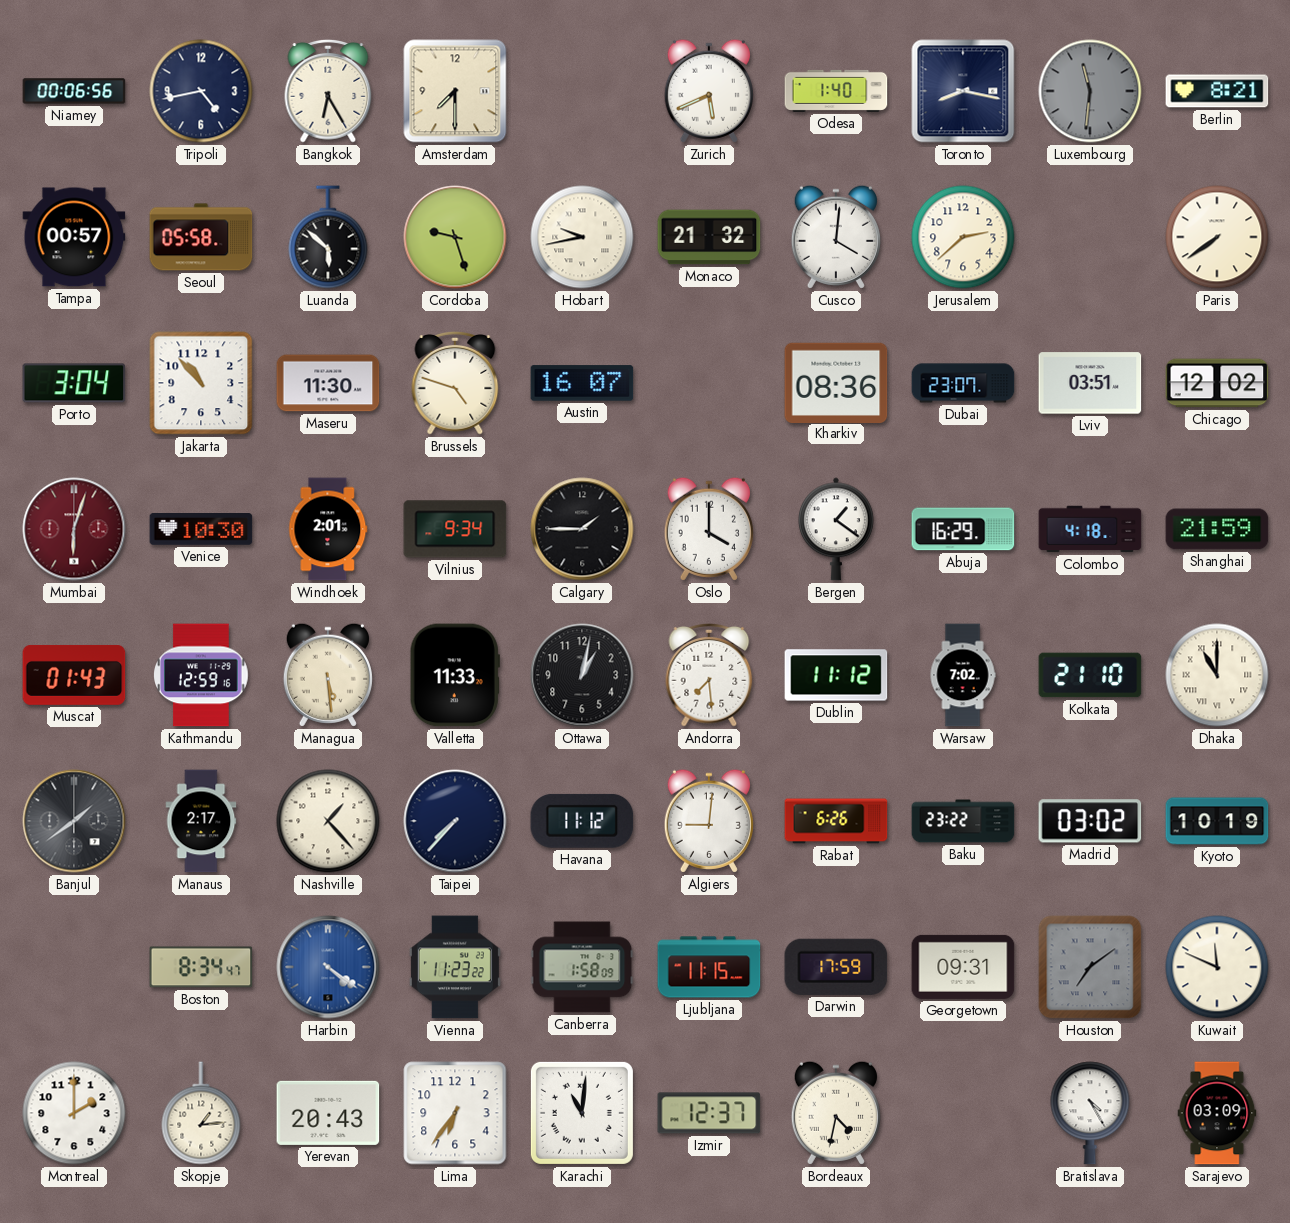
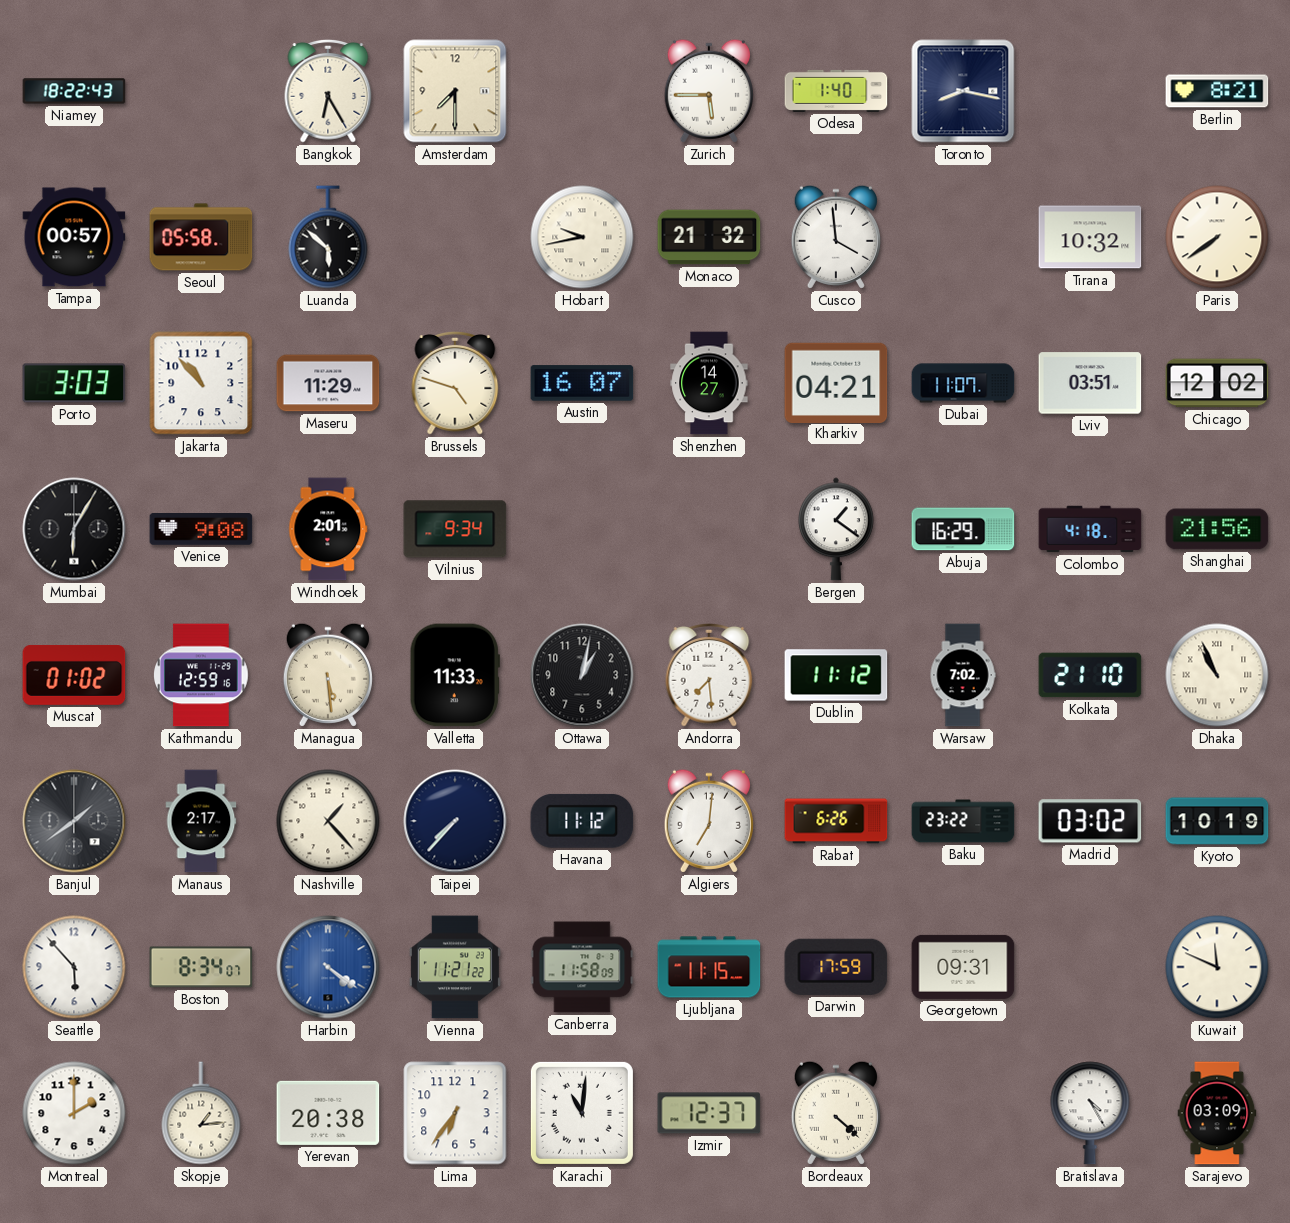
Niamey: 00:06 -> 18:22 (74, 91)
Tripoli: 4:43 -> none (201, 91)
Zurich: 5:41 -> 5:45 (709, 91)
Luxembourg: 11:31 -> none (1090, 91)
Cordoba: 9:27 -> none (455, 237)
Cusco: 4:01 -> 3:59 (836, 237)
Jerusalem: 2:38 -> none (963, 237)
Tirana: none -> 10:32 (1090, 237)
Porto: 3:04 -> 3:03 (74, 383)
Maseru: 11:30 -> 11:29 (328, 383)
Shenzhen: none -> 14:27 (709, 383)
Kharkiv: 08:36 -> 04:21 (836, 382)
Dubai: 23:07 -> 11:07 (963, 383)
Mumbai: 6:03 -> 6:05 (74, 529)
Mumbai dial: burgundy -> black (74, 529)
Venice: 10:30 -> 9:08 (201, 530)
Calgary: 1:45 -> none (582, 529)
Oslo: 4:00 -> none (709, 529)
Shanghai: 21:59 -> 21:56 (1217, 529)
Muscat: 01:43 -> 01:02 (74, 675)
Dhaka: 11:00 -> 10:56 (1217, 675)
Algiers: 9:01 -> 7:01 (709, 821)
Seattle: none -> 5:53 (74, 967)
Boston: 8:34:47 -> 8:34:07 (201, 967)
Vienna: 11:23 -> 11:21 (455, 967)
Canberra: 1:58 -> 11:58 (582, 967)
Houston: 7:09 -> none (1090, 967)
Yerevan: 20:43 -> 20:38 (328, 1113)
Bordeaux: 4:32 -> 4:22 (836, 1113)
